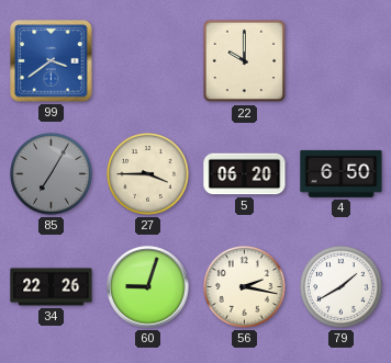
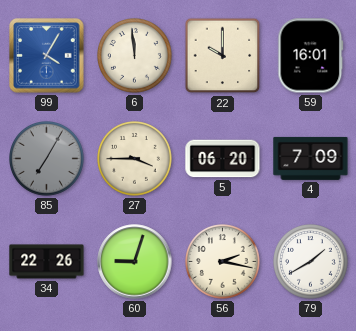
99: 3:39 -> 4:05 (47, 56)
6: none -> 11:59 (135, 56)
59: none -> 16:01 (311, 56)
4: 6:50 -> 7:09 (311, 158)
